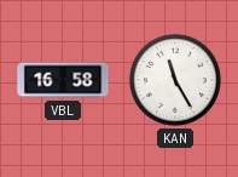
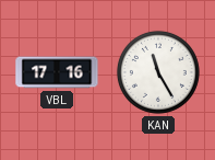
VBL: 16:58 -> 17:16 (57, 72)
